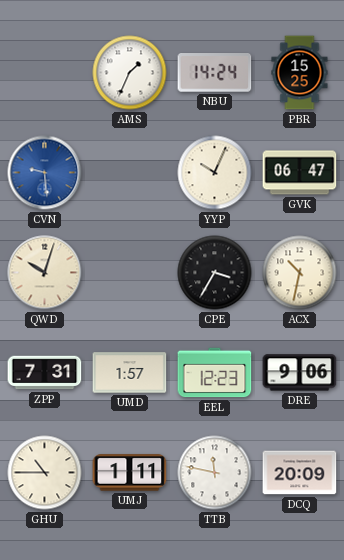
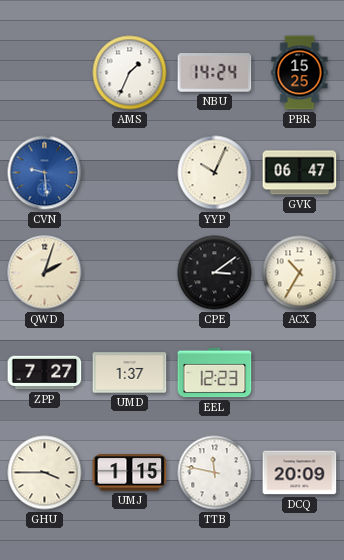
QWD: 10:03 -> 2:03 (45, 273)
CPE: 3:35 -> 3:09 (215, 273)
ACX: 10:32 -> 10:35 (300, 273)
ZPP: 7:31 -> 7:27 (45, 373)
UMD: 1:57 -> 1:37 (130, 373)
DRE: 9:06 -> none (300, 373)
GHU: 10:45 -> 3:45 (45, 473)
UMJ: 1:11 -> 1:15 (130, 473)
